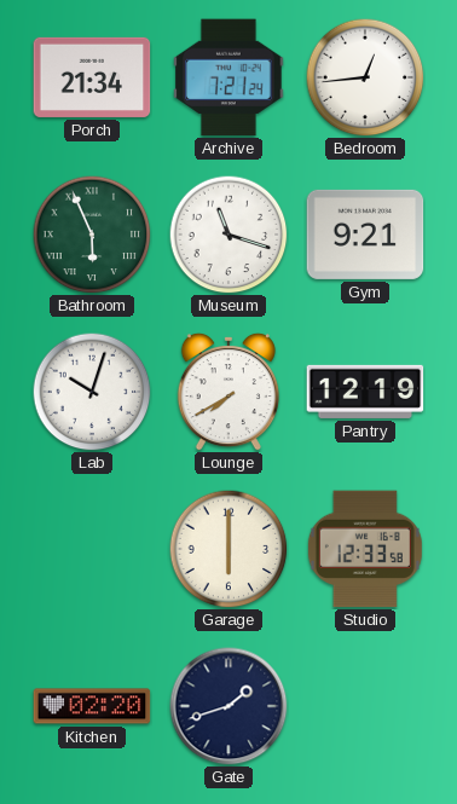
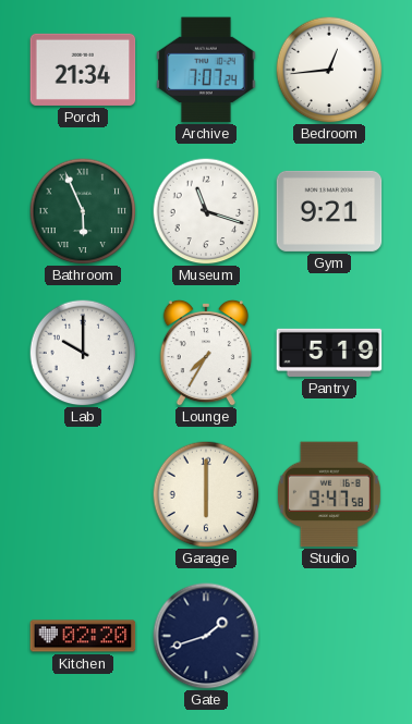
Archive: 7:21 -> 7:07 (206, 70)
Lab: 10:03 -> 10:00 (83, 353)
Lounge: 7:40 -> 7:35 (206, 353)
Pantry: 12:19 -> 5:19 (329, 353)
Studio: 12:33 -> 9:47 (329, 494)
